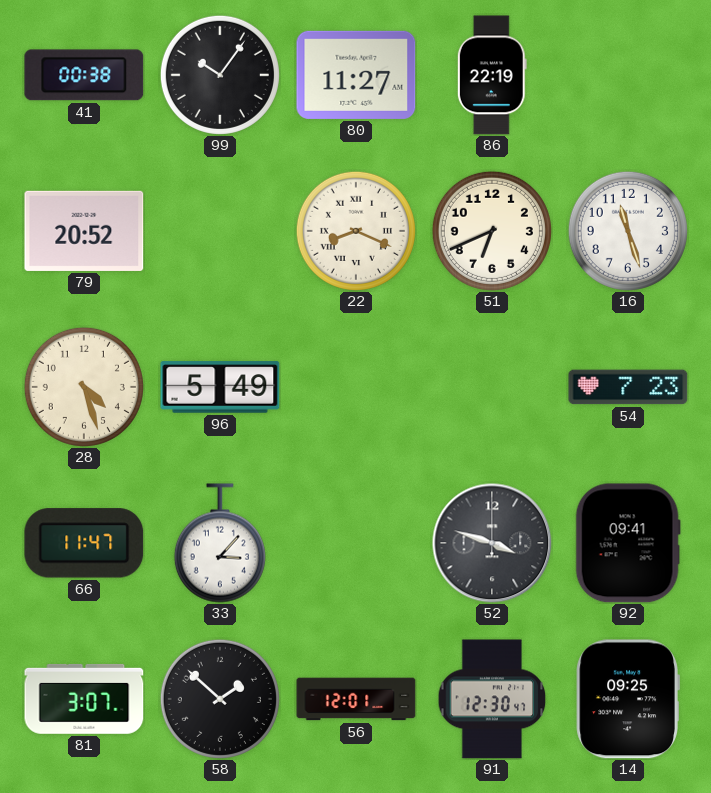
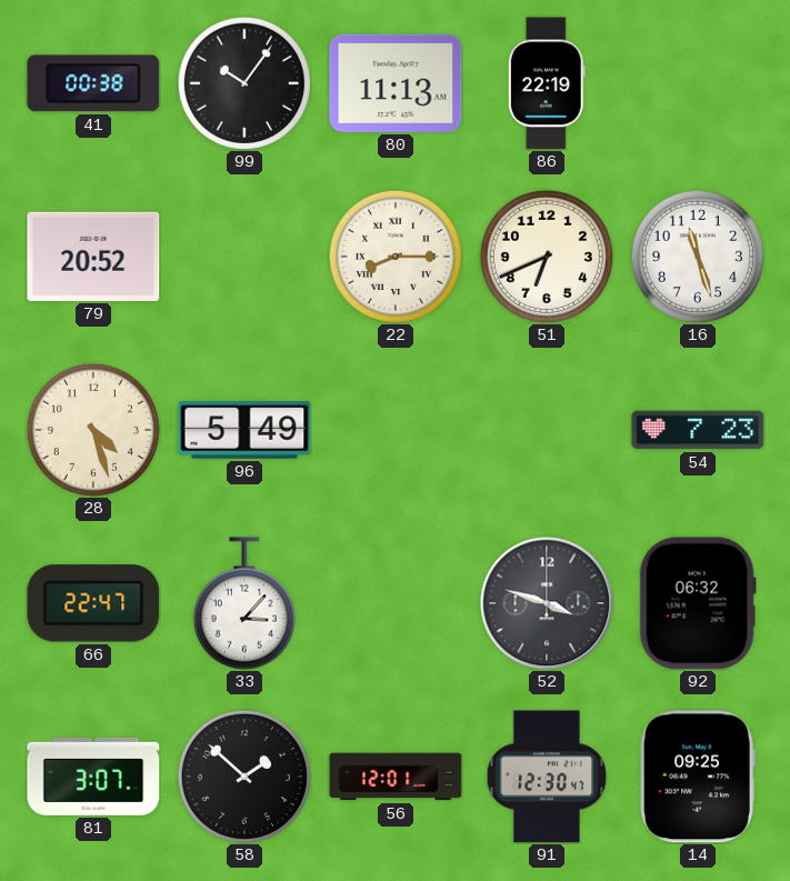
80: 11:27 -> 11:13 (396, 83)
22: 8:19 -> 8:15 (396, 257)
66: 11:47 -> 22:47 (93, 603)
92: 09:41 -> 06:32 (698, 603)
